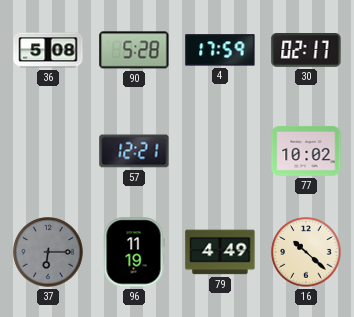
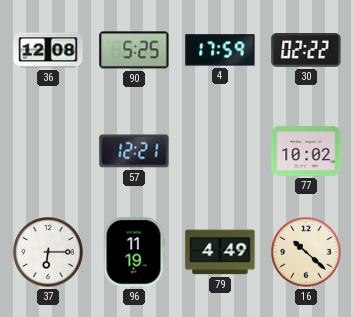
36: 5:08 -> 12:08 (48, 50)
90: 5:28 -> 5:25 (134, 50)
30: 02:17 -> 02:22 (306, 51)
37 dial: grey -> white (48, 252)
